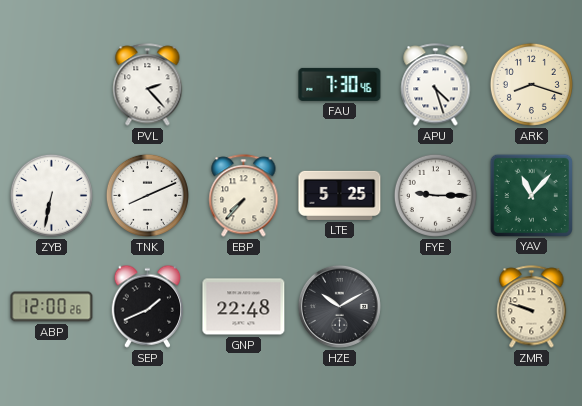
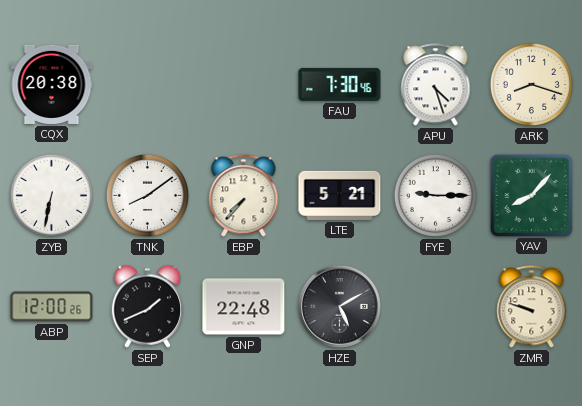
CQX: none -> 20:38 (52, 84)
PVL: 2:23 -> none (148, 85)
TNK: 8:11 -> 8:09 (147, 195)
LTE: 5:25 -> 5:21 (340, 195)
YAV: 11:07 -> 8:07 (531, 195)
HZE: 10:10 -> 5:10 (339, 306)
